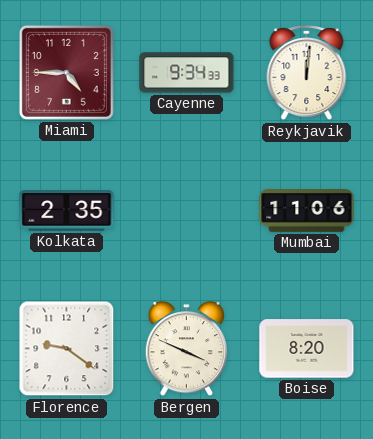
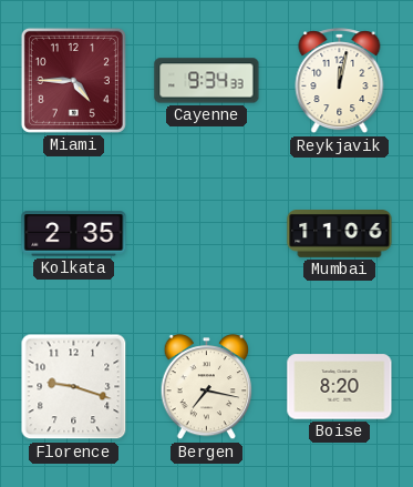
Reykjavik: 12:01 -> 12:02 (340, 81)
Florence: 9:21 -> 9:18 (74, 387)
Bergen: 3:49 -> 7:17 (207, 388)
